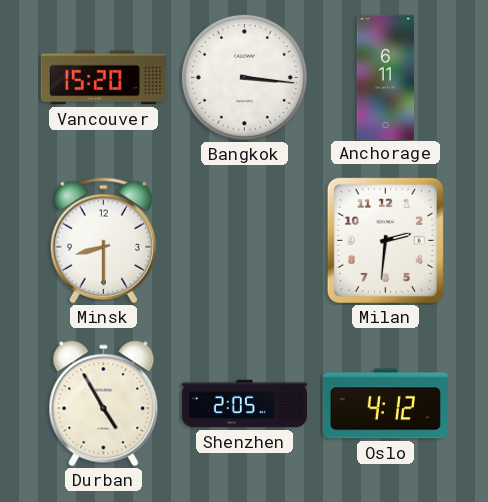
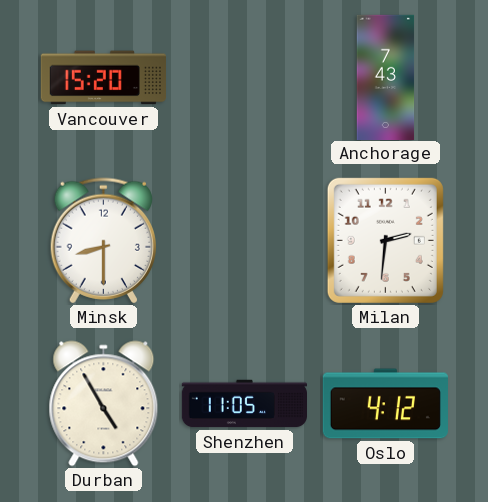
Bangkok: 3:16 -> none (244, 77)
Anchorage: 6:11 -> 7:43 (386, 77)
Shenzhen: 2:05 -> 11:05 (244, 404)
